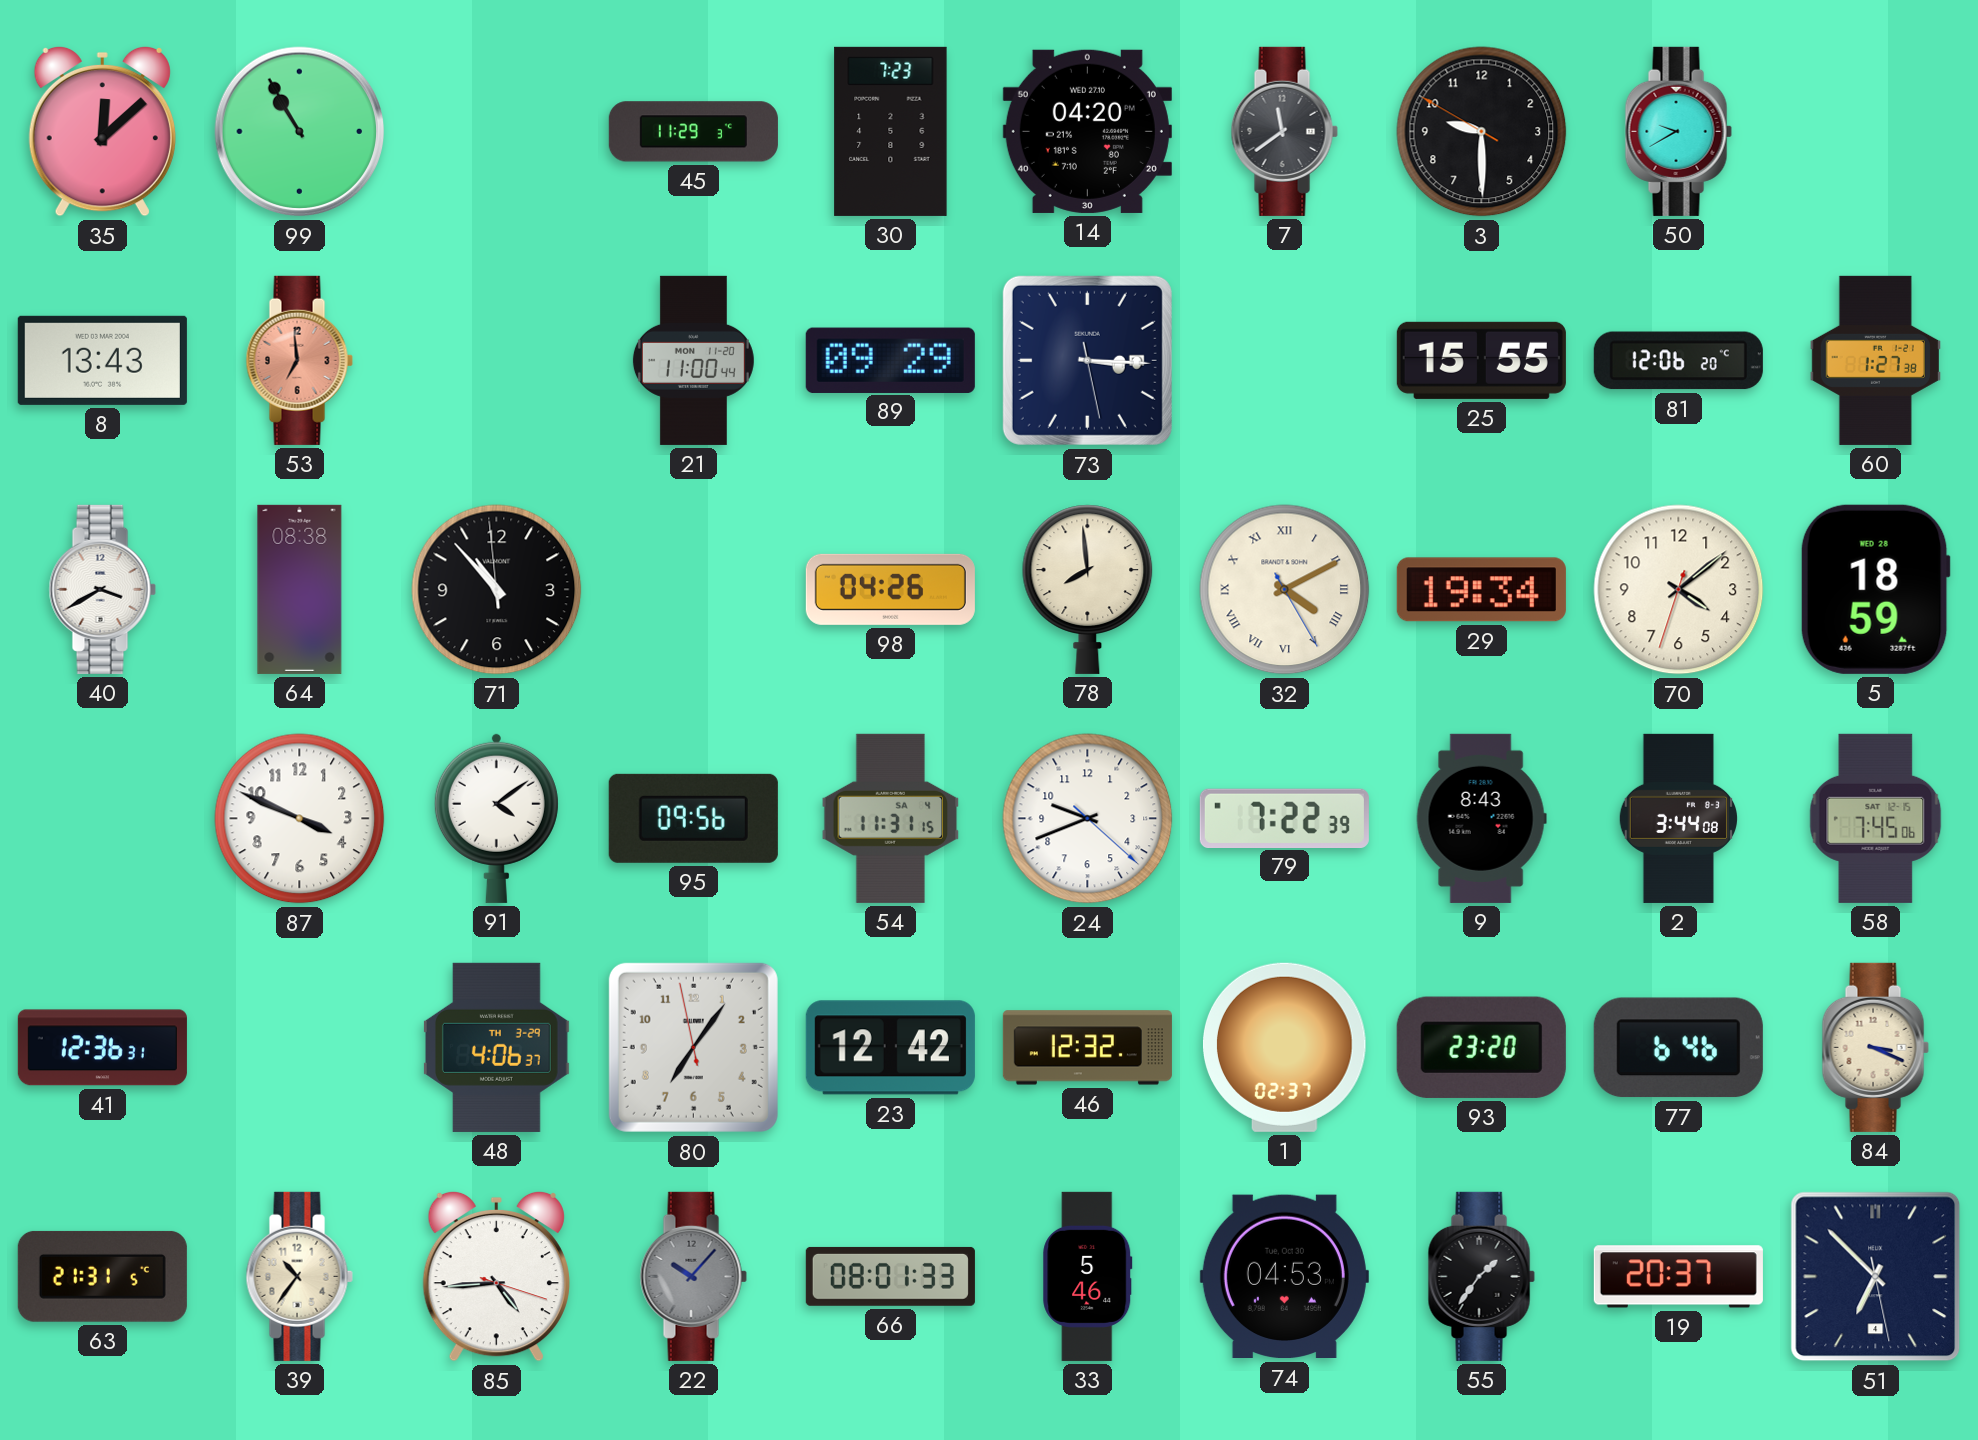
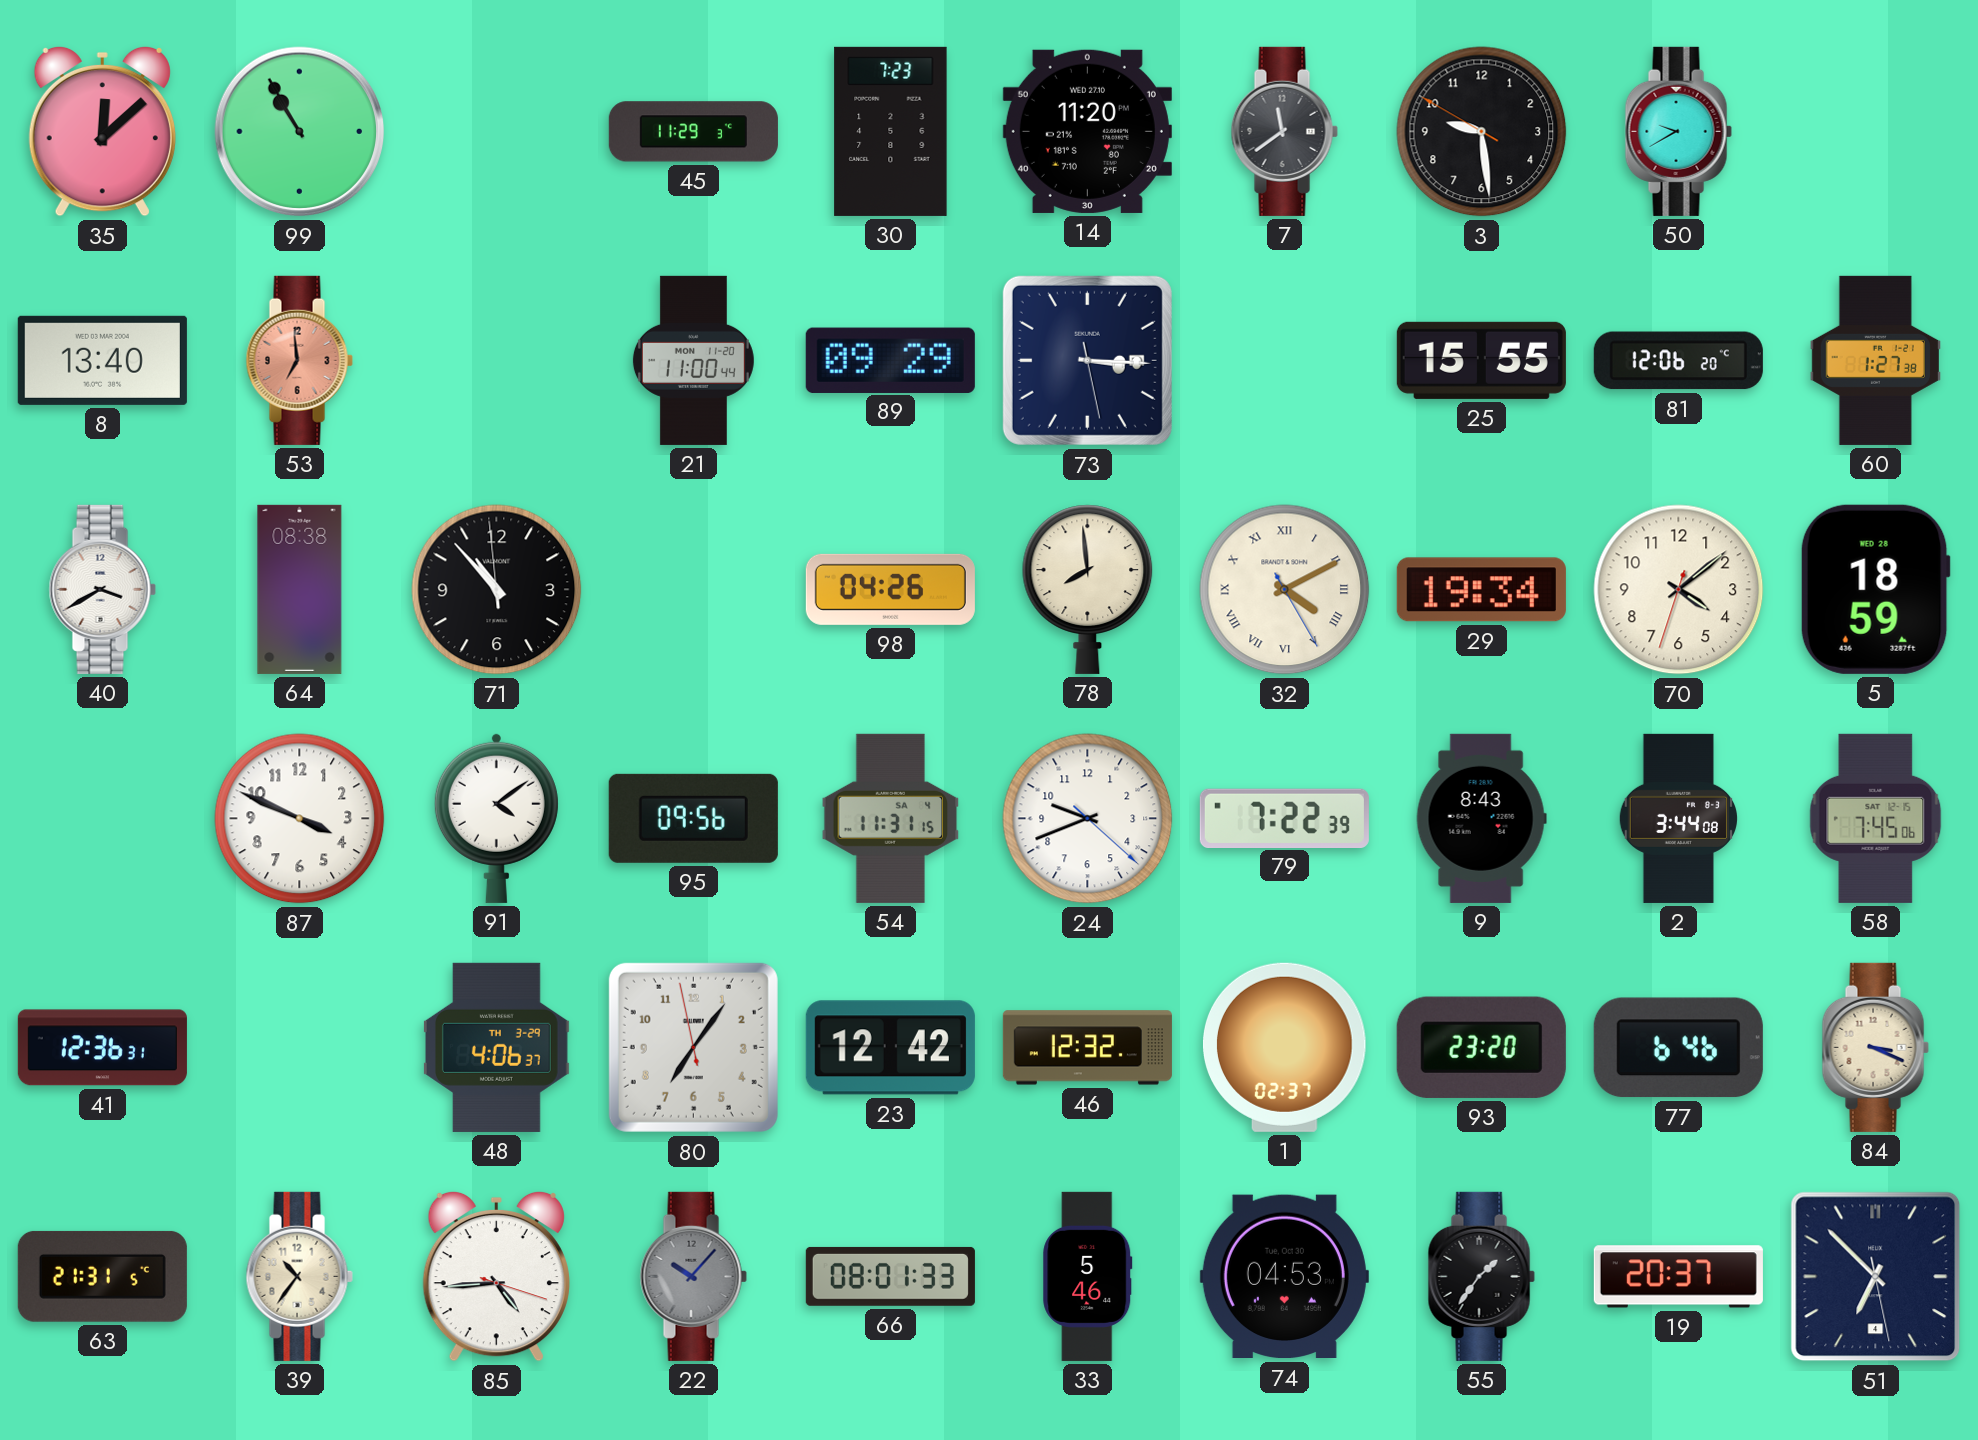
14: 04:20 -> 11:20 (1087, 131)
3: 9:29 -> 9:28 (1482, 132)
8: 13:43 -> 13:40 (102, 360)
